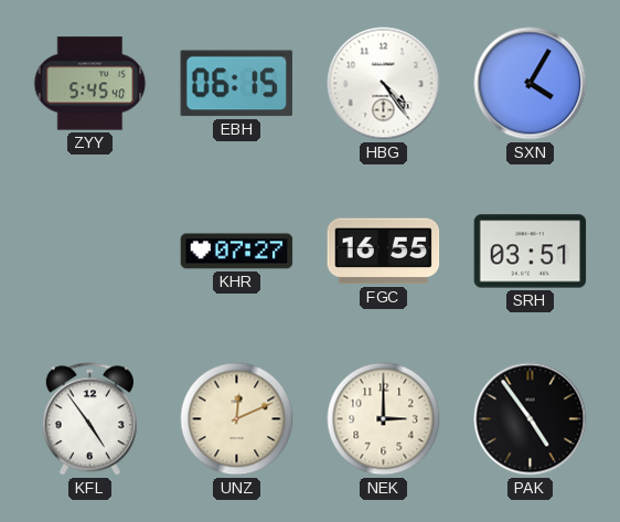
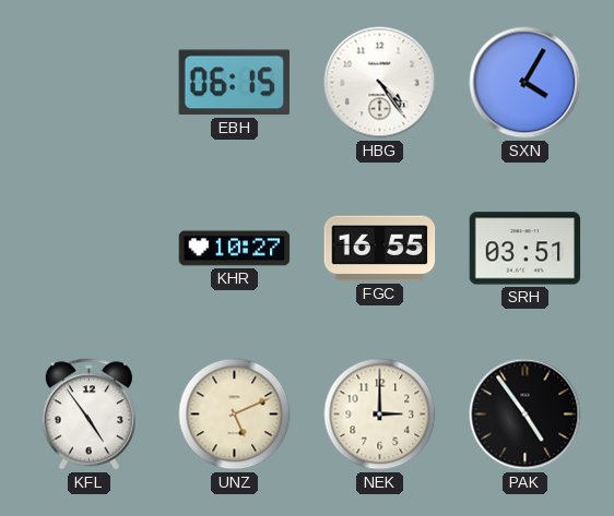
ZYY: 5:45 -> none (90, 84)
KHR: 07:27 -> 10:27 (235, 249)
UNZ: 12:11 -> 5:11 (235, 415)
